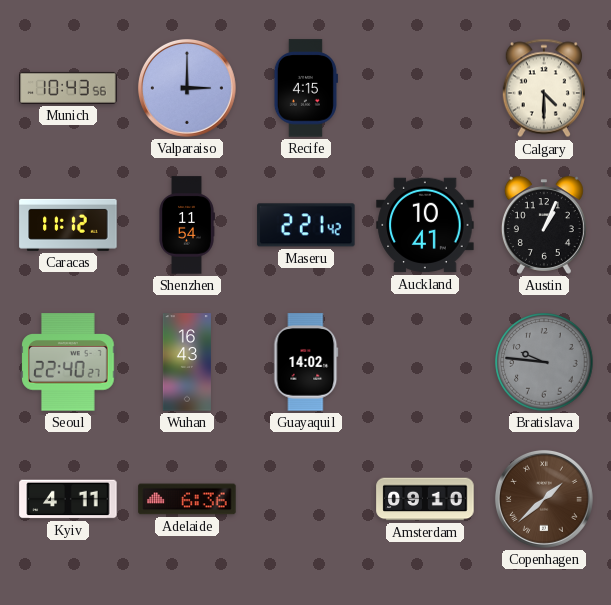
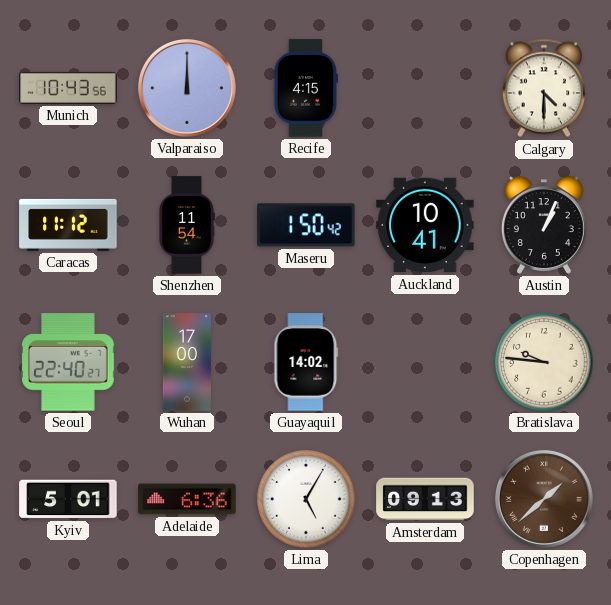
Valparaiso: 3:00 -> 12:00 (187, 88)
Maseru: 2:21 -> 1:50 (306, 225)
Wuhan: 16:43 -> 17:00 (187, 362)
Bratislava dial: grey -> cream (544, 362)
Kyiv: 4:11 -> 5:01 (68, 499)
Lima: none -> 5:05 (306, 499)
Amsterdam: 09:10 -> 09:13 (425, 499)
